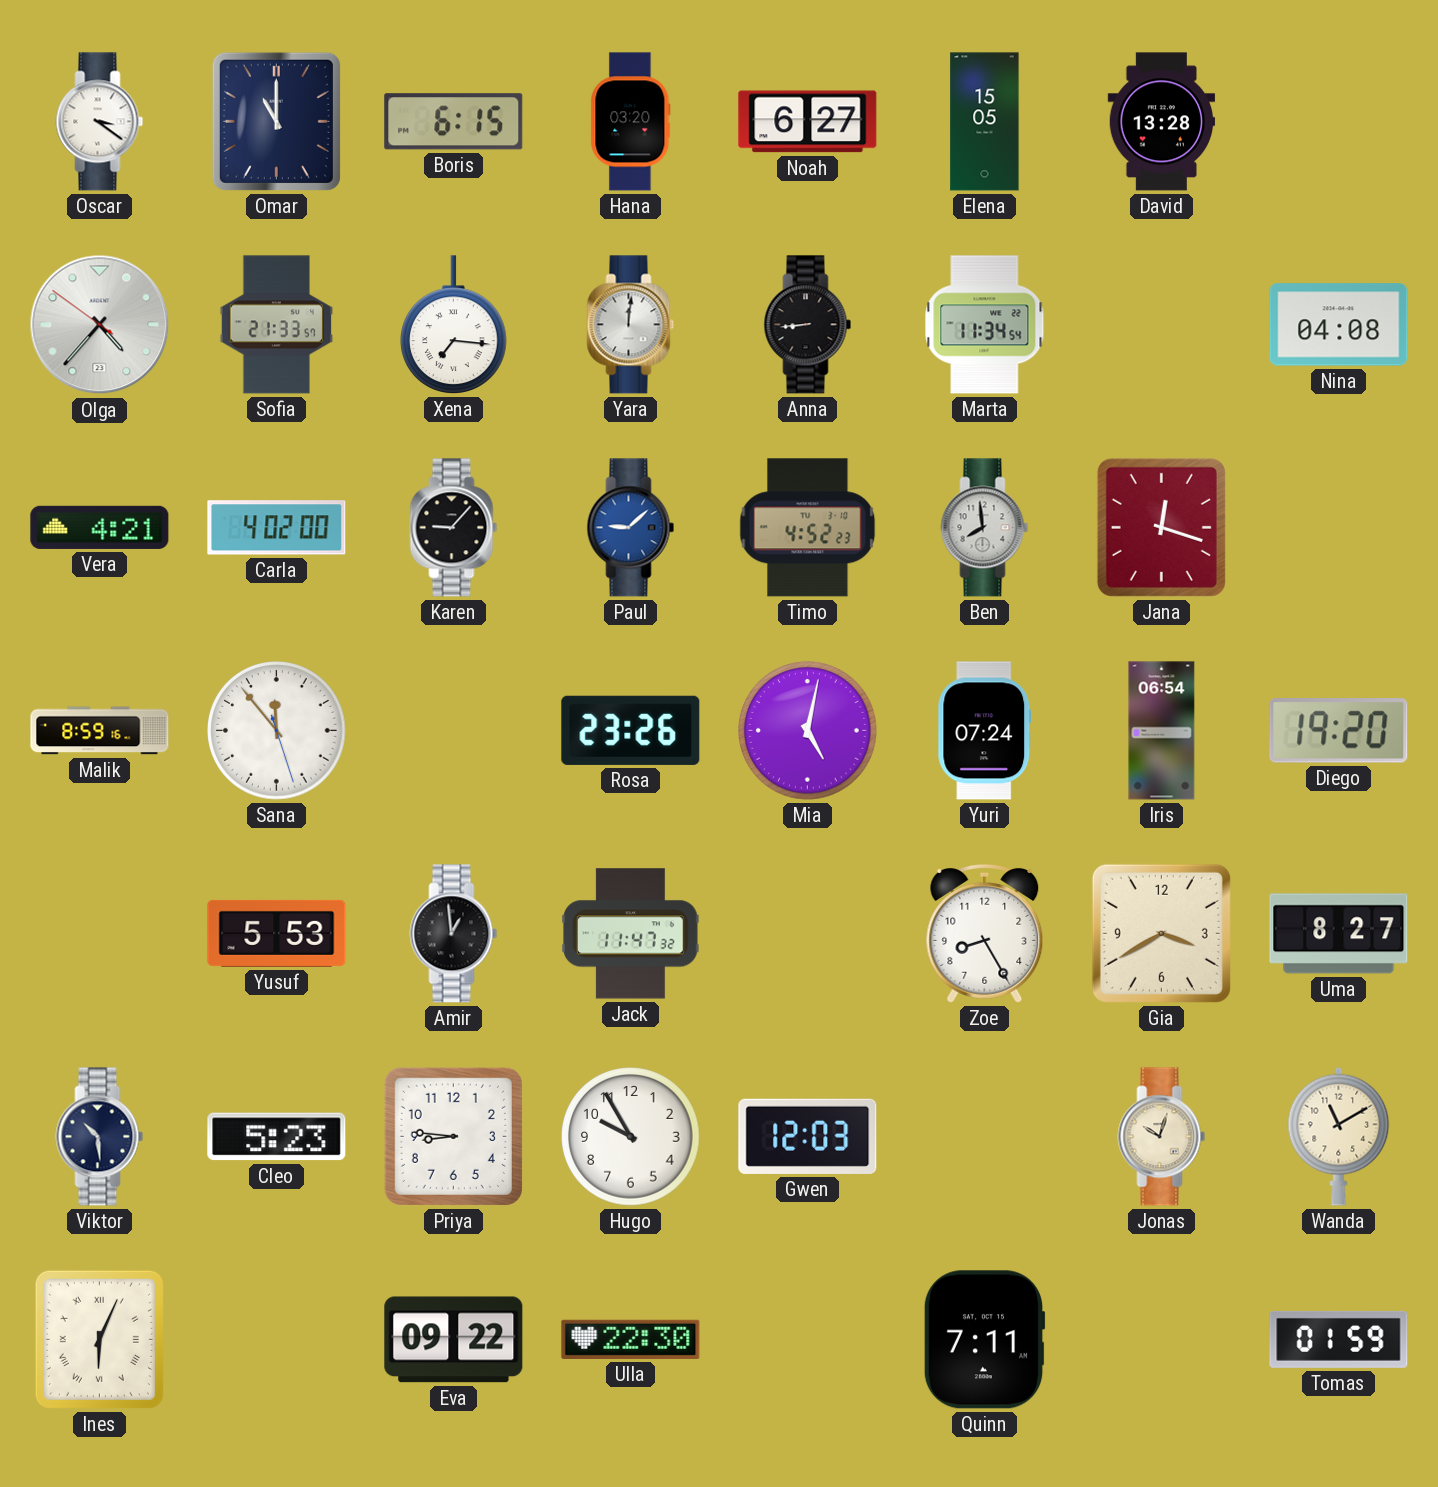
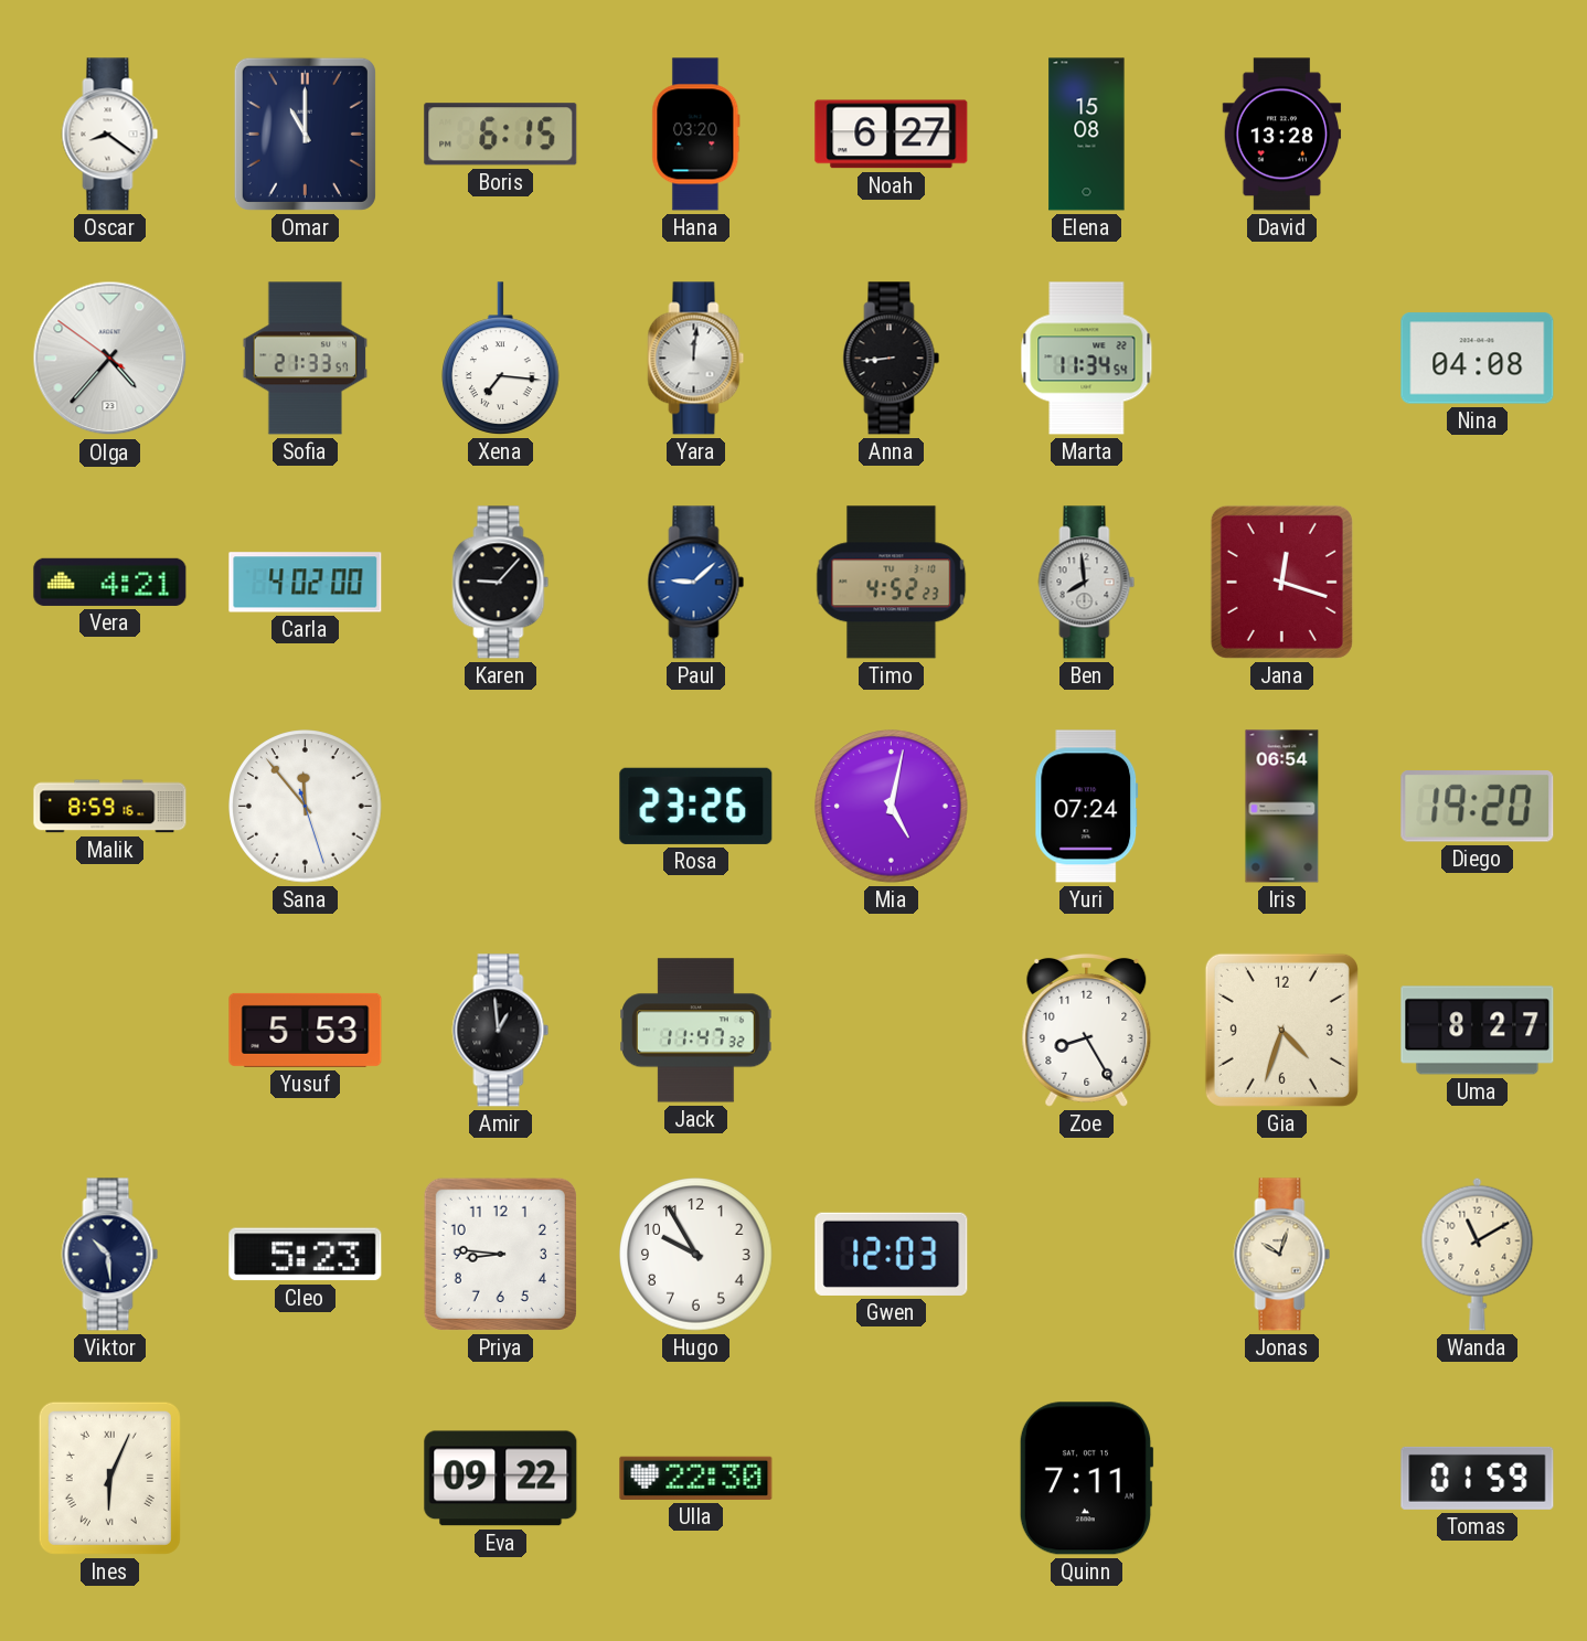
Oscar: 3:21 -> 8:21 (110, 135)
Elena: 15:05 -> 15:08 (1087, 135)
Gia: 3:40 -> 4:33 (1281, 1030)
